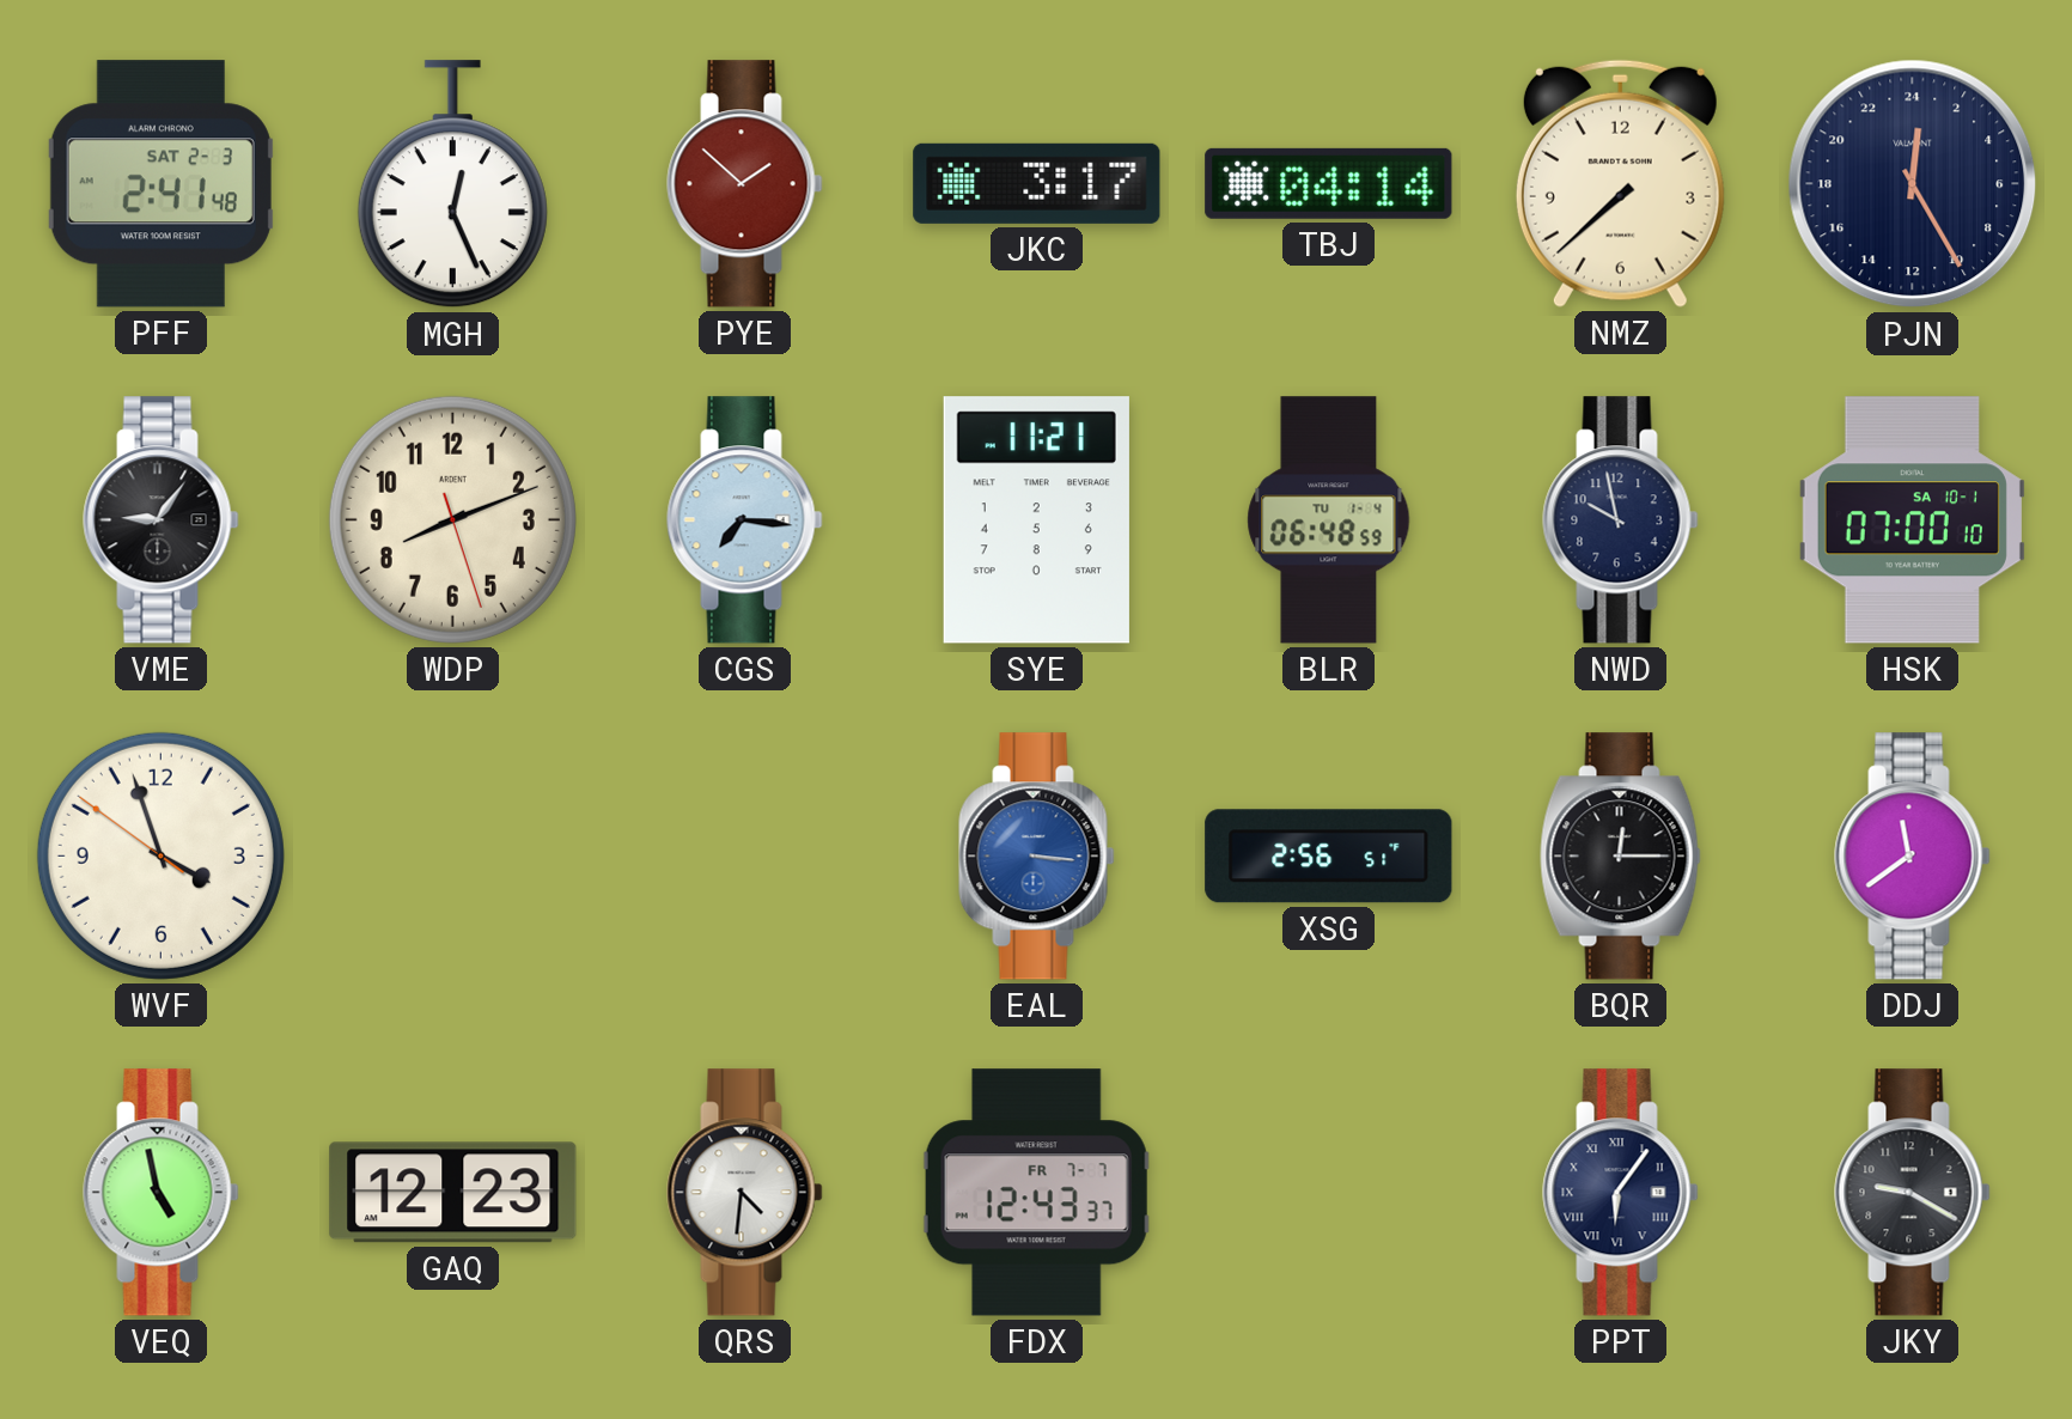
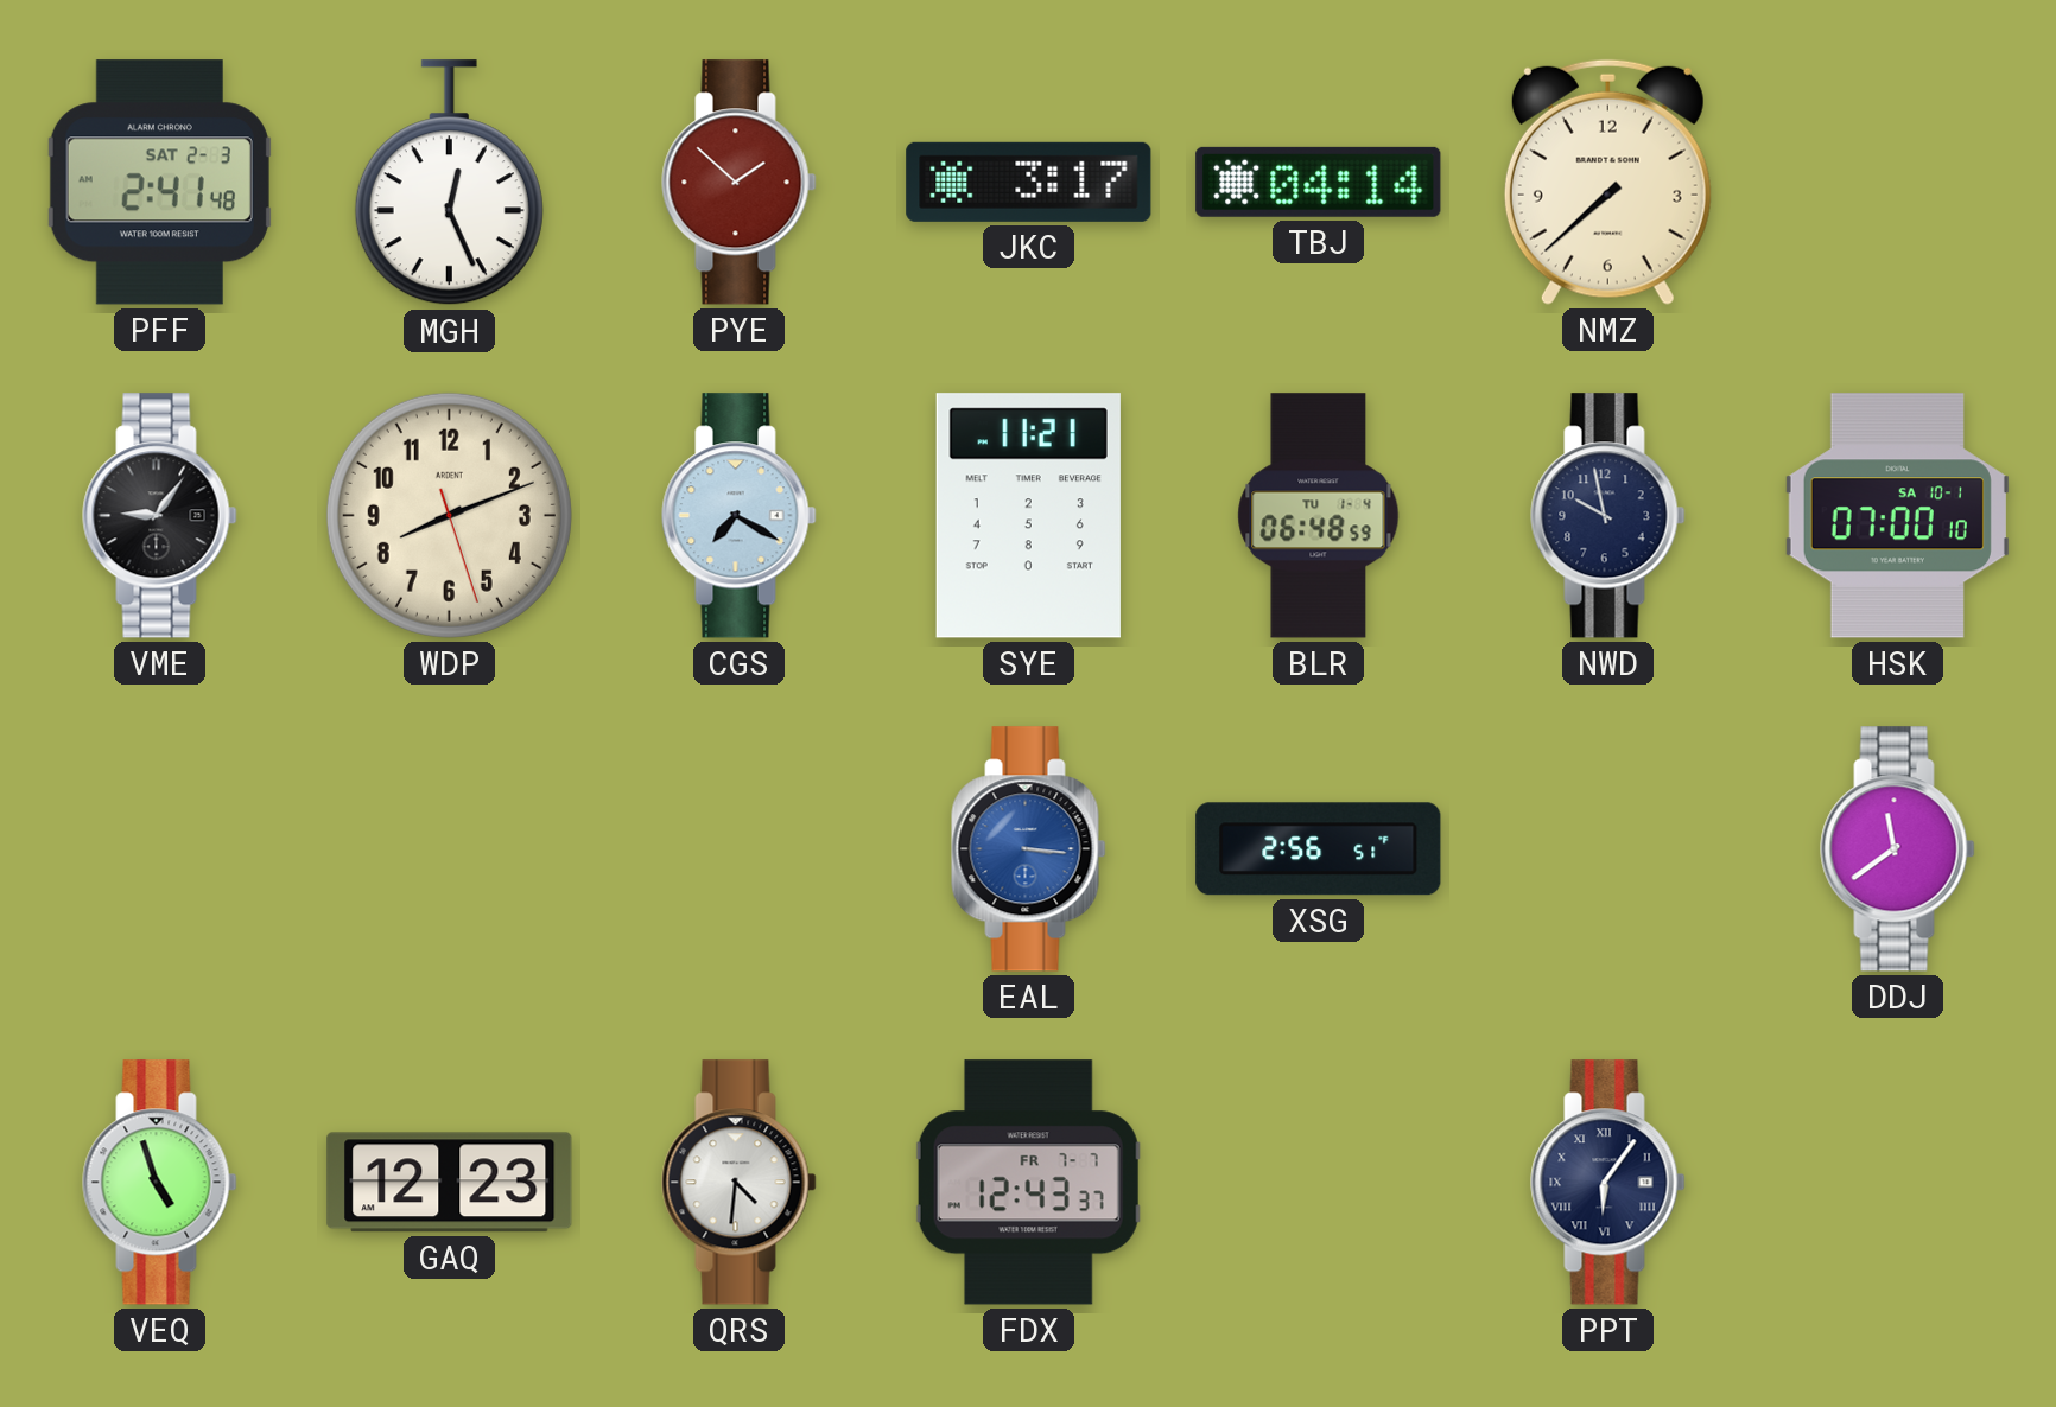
PJN: 0:25 -> none (1913, 184)
CGS: 7:16 -> 7:20 (740, 516)
WVF: 3:56 -> none (160, 855)
BQR: 12:15 -> none (1621, 857)
VEQ: 4:58 -> 4:57 (160, 1183)
JKY: 9:20 -> none (1913, 1193)
